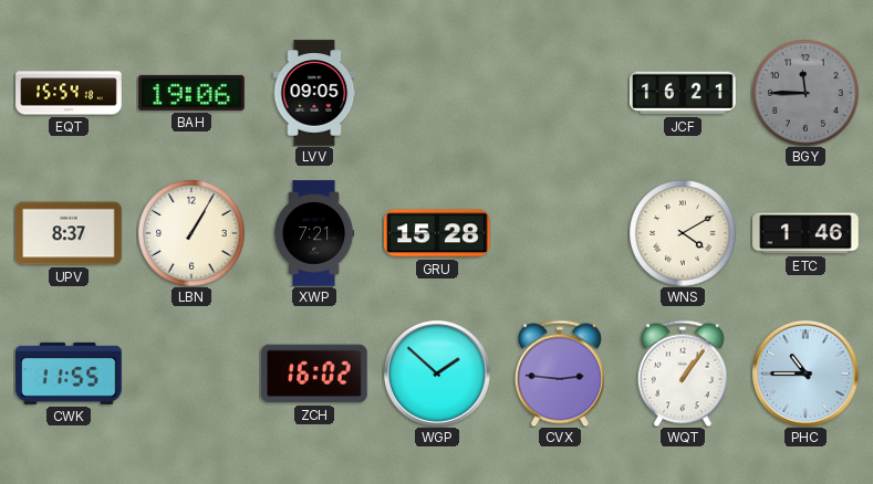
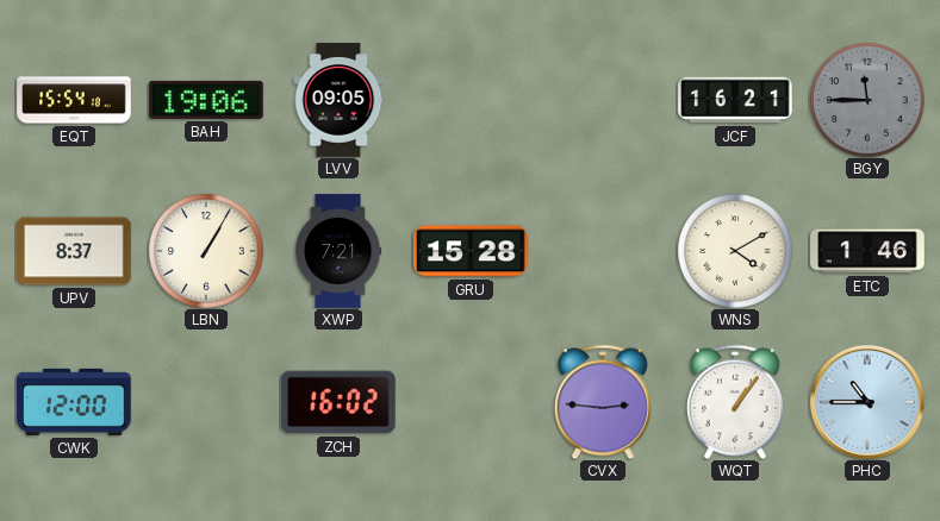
CWK: 11:55 -> 12:00 (74, 402)
WGP: 1:52 -> none (437, 373)
